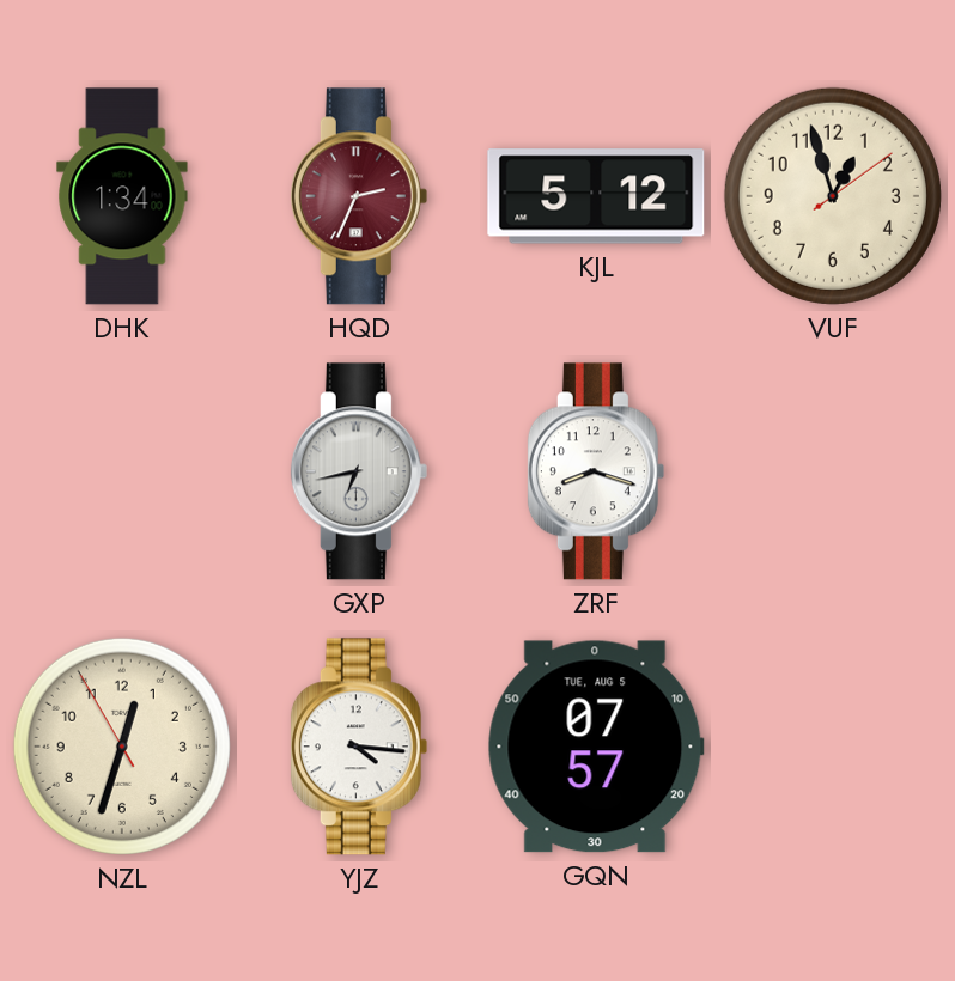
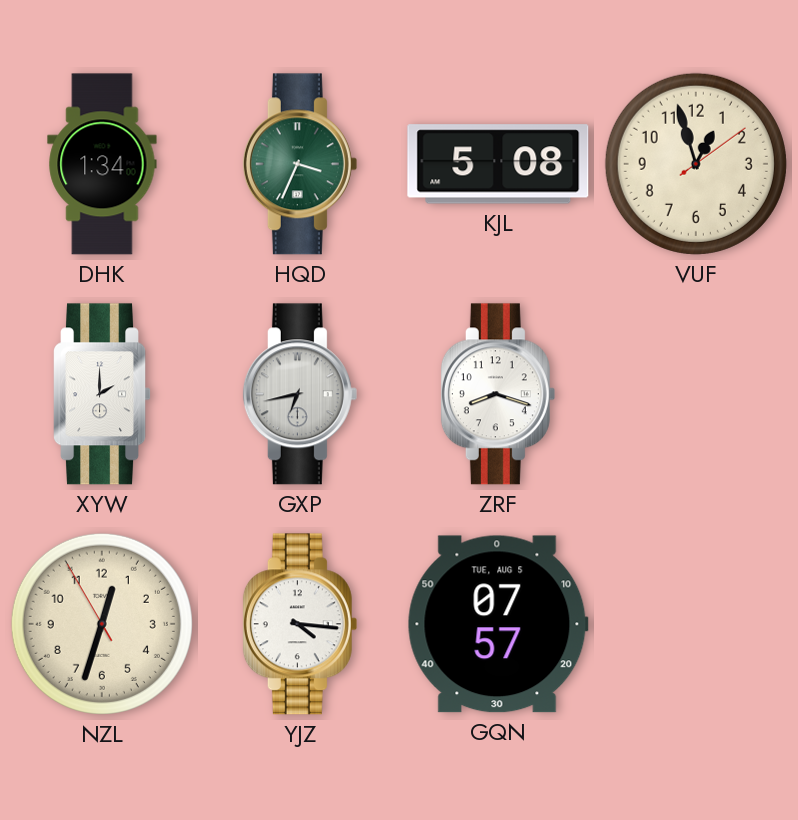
HQD: 2:34 -> 3:34 (300, 164)
HQD dial: burgundy -> green (300, 164)
KJL: 5:12 -> 5:08 (498, 164)
XYW: none -> 2:00 (102, 394)
